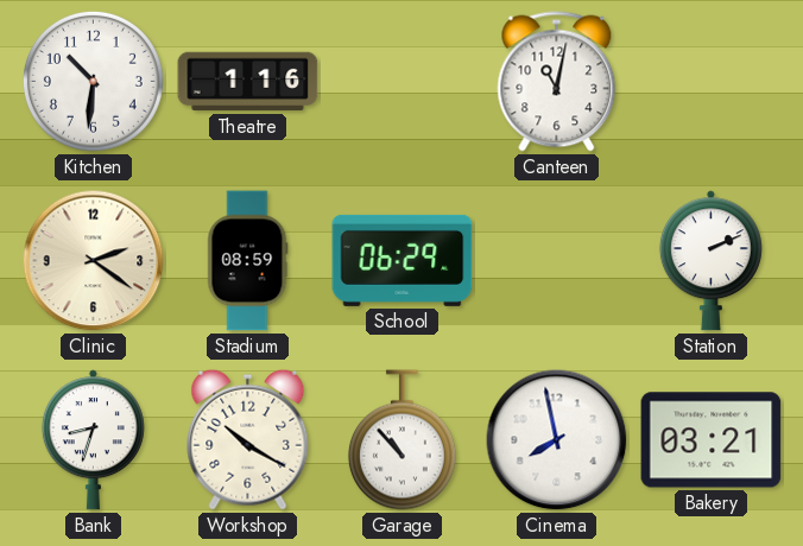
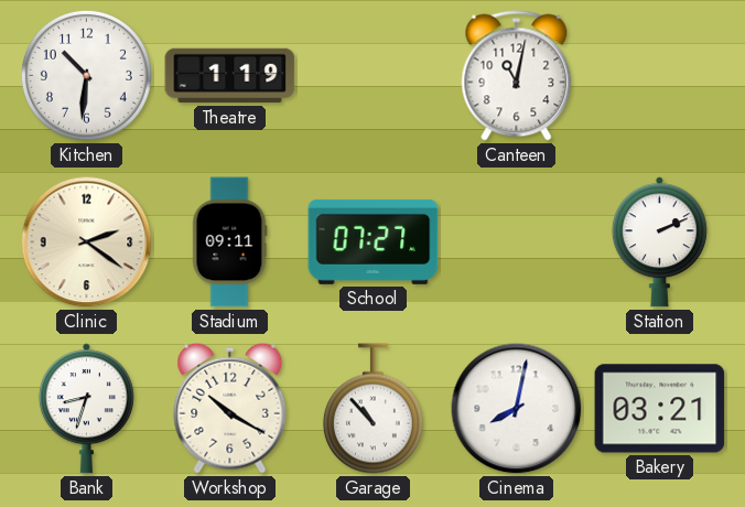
Theatre: 1:16 -> 1:19 (230, 76)
Stadium: 08:59 -> 09:11 (229, 242)
School: 06:29 -> 07:27 (374, 241)
Cinema: 7:58 -> 8:02 (517, 409)
